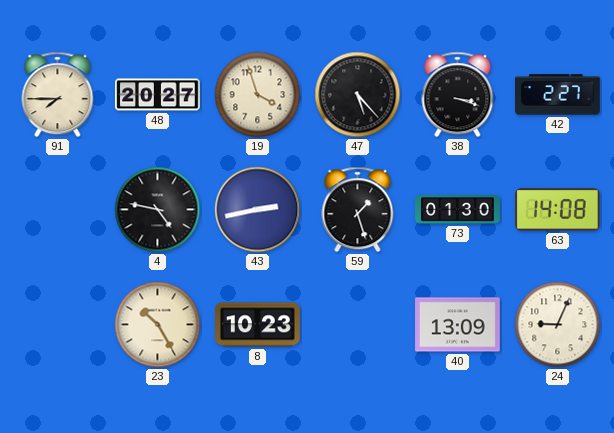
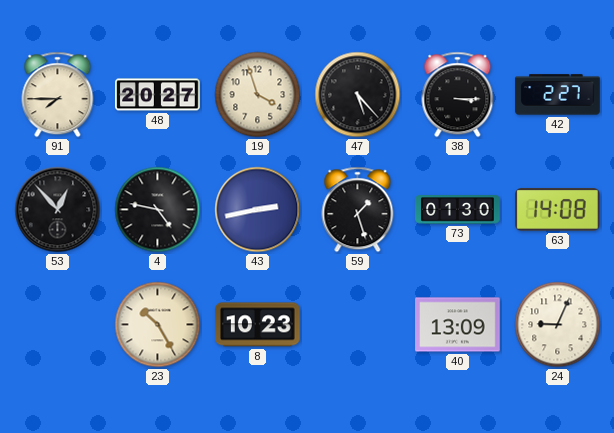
38: 3:18 -> 3:15 (458, 95)
53: none -> 12:53 (58, 210)
